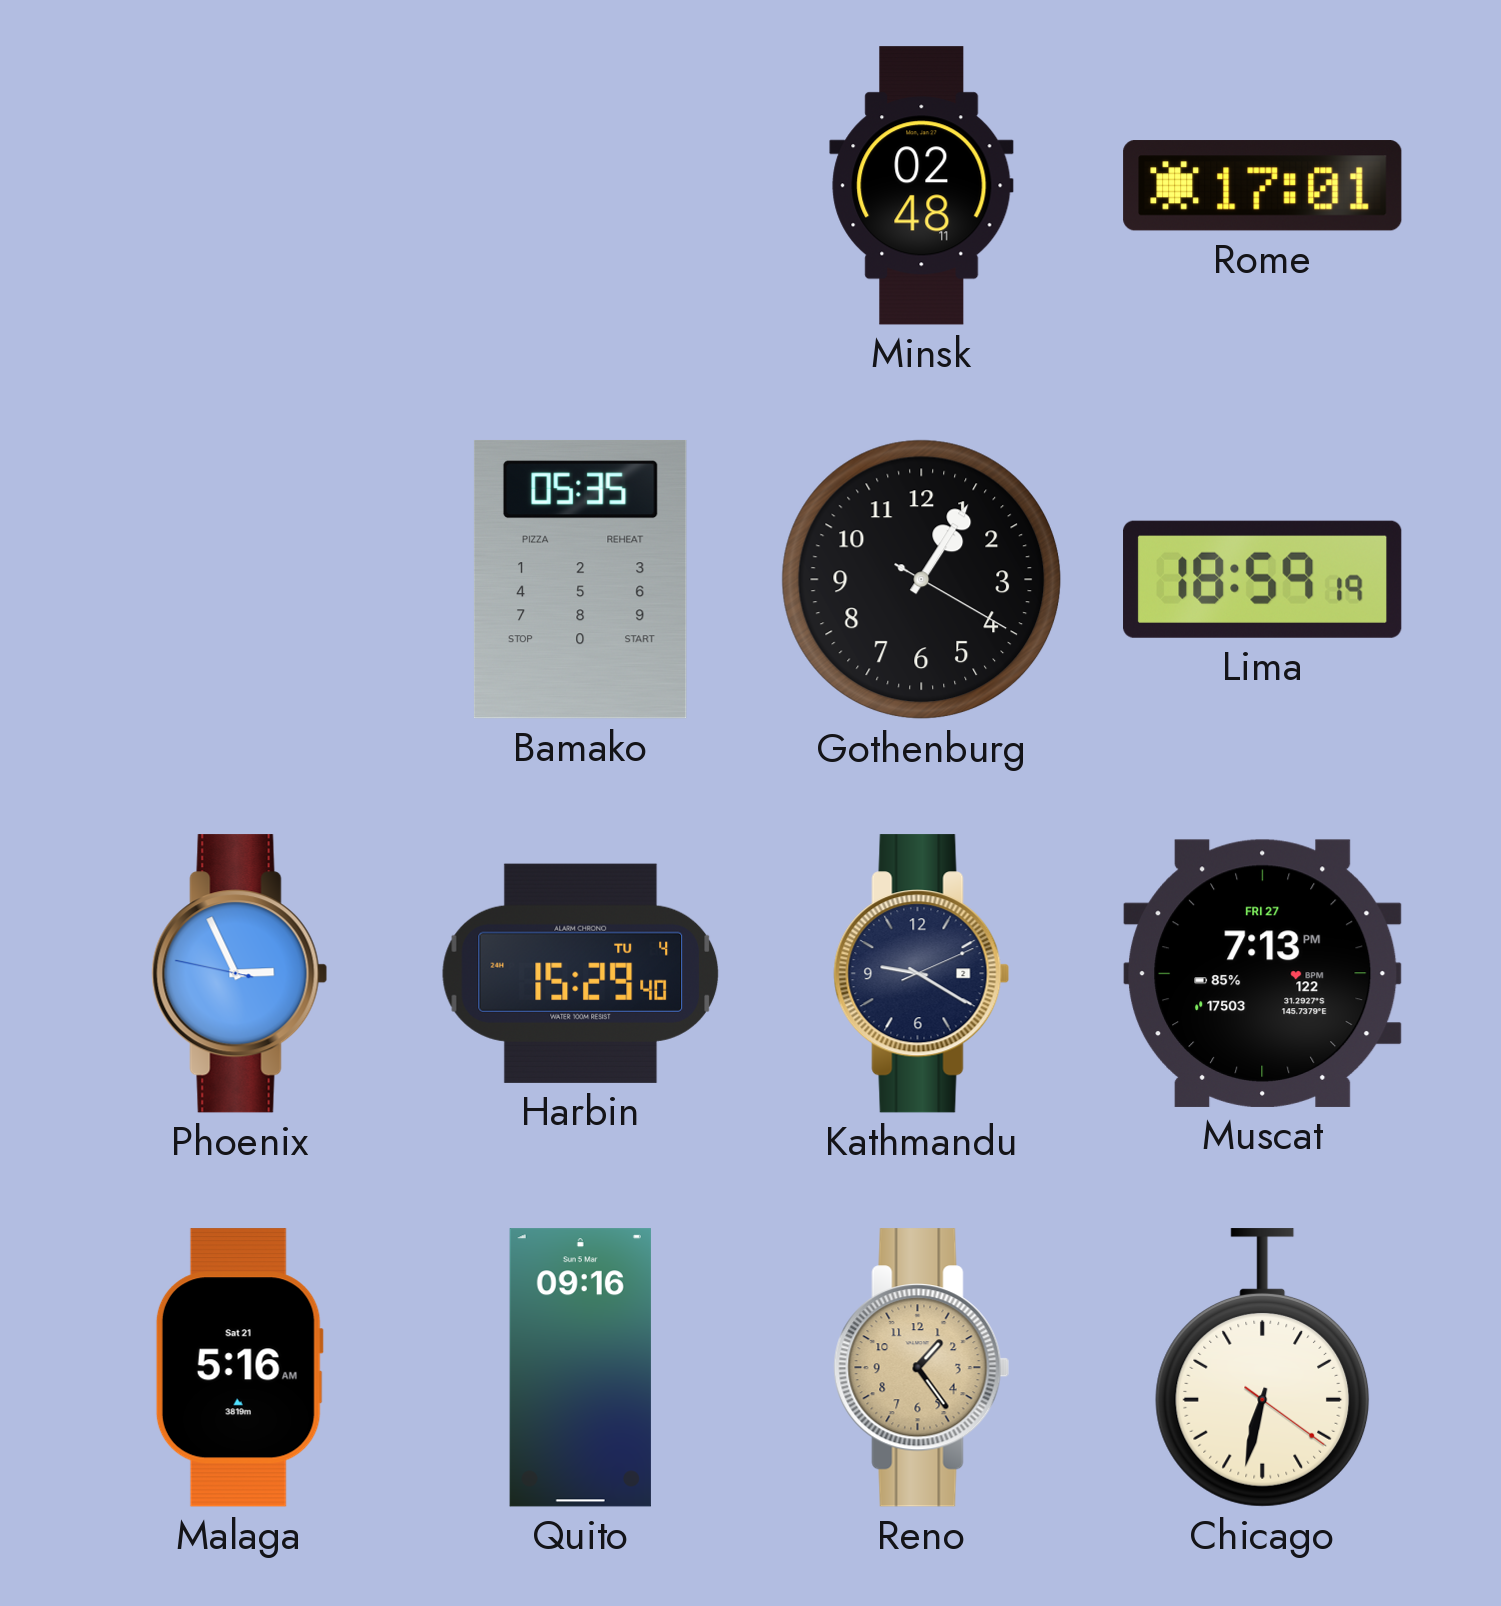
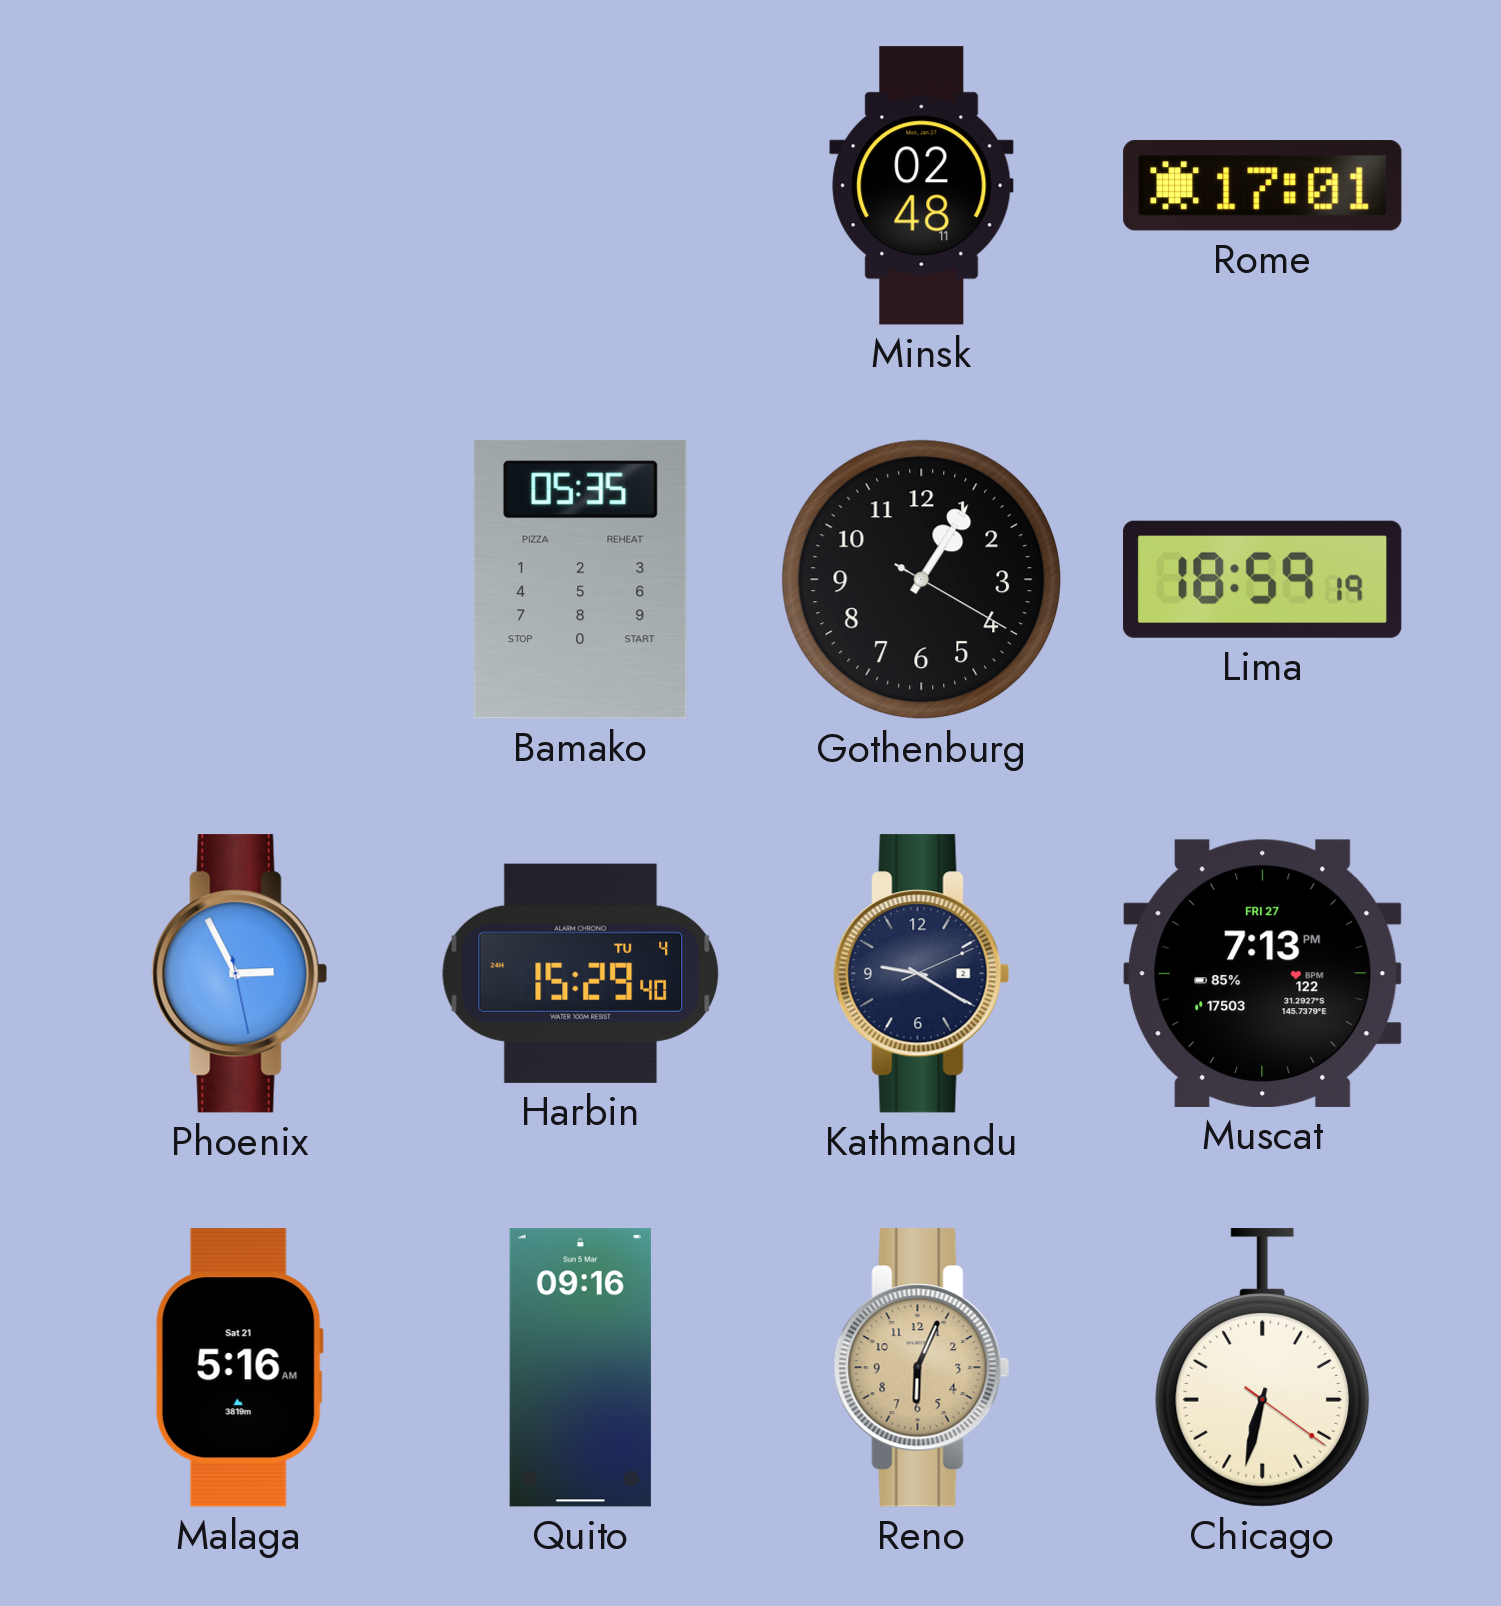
Phoenix: 2:55:47 -> 2:55:28 (240, 974)
Reno: 1:24 -> 6:04 (922, 1368)
